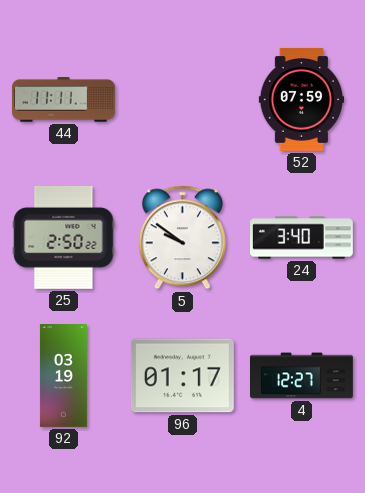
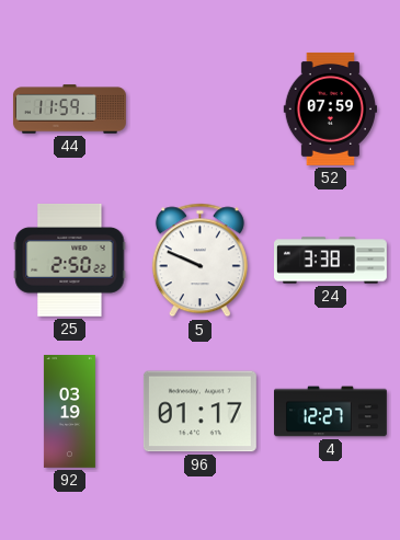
44: 11:11 -> 11:59 (69, 110)
5: 9:51 -> 9:49 (199, 261)
24: 3:40 -> 3:38 (331, 261)
